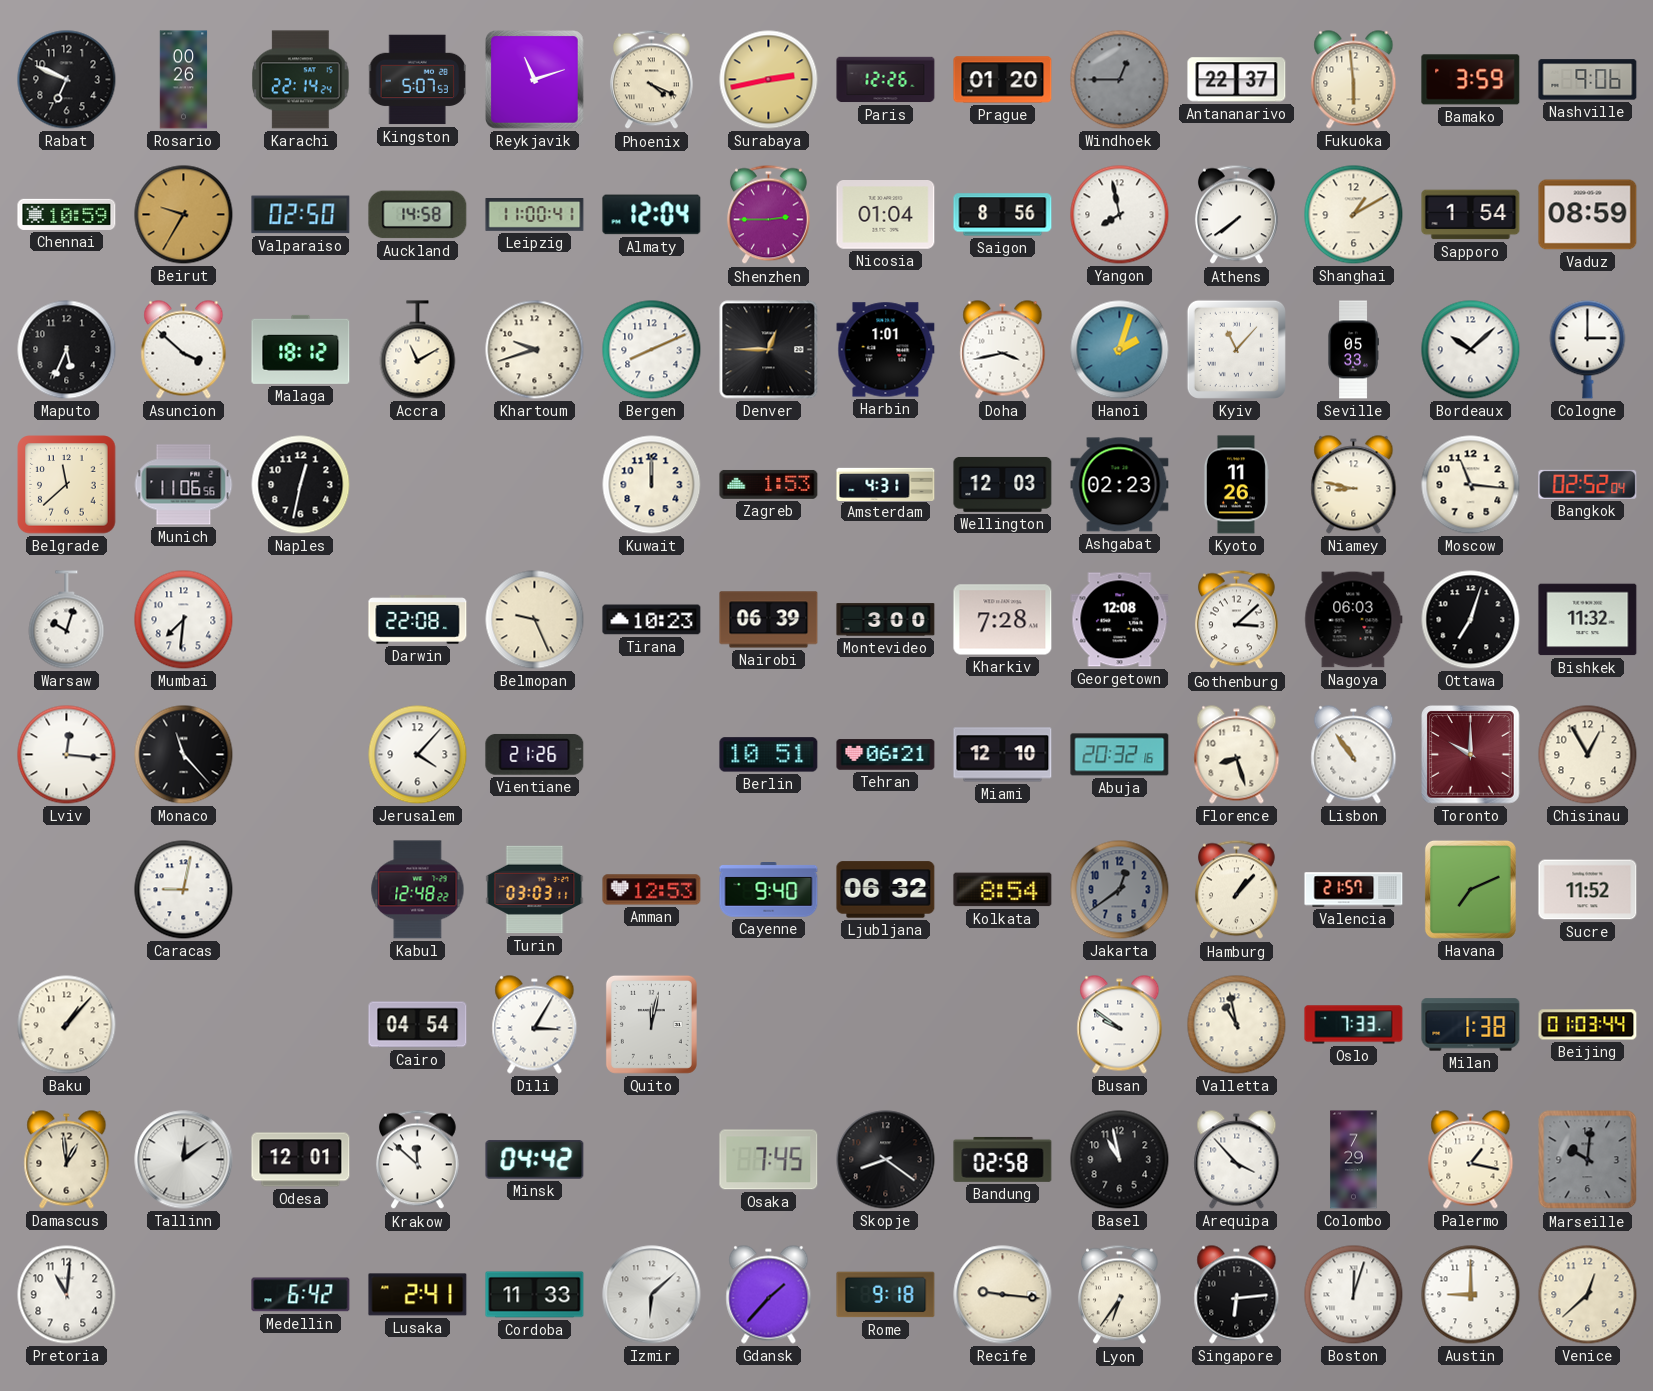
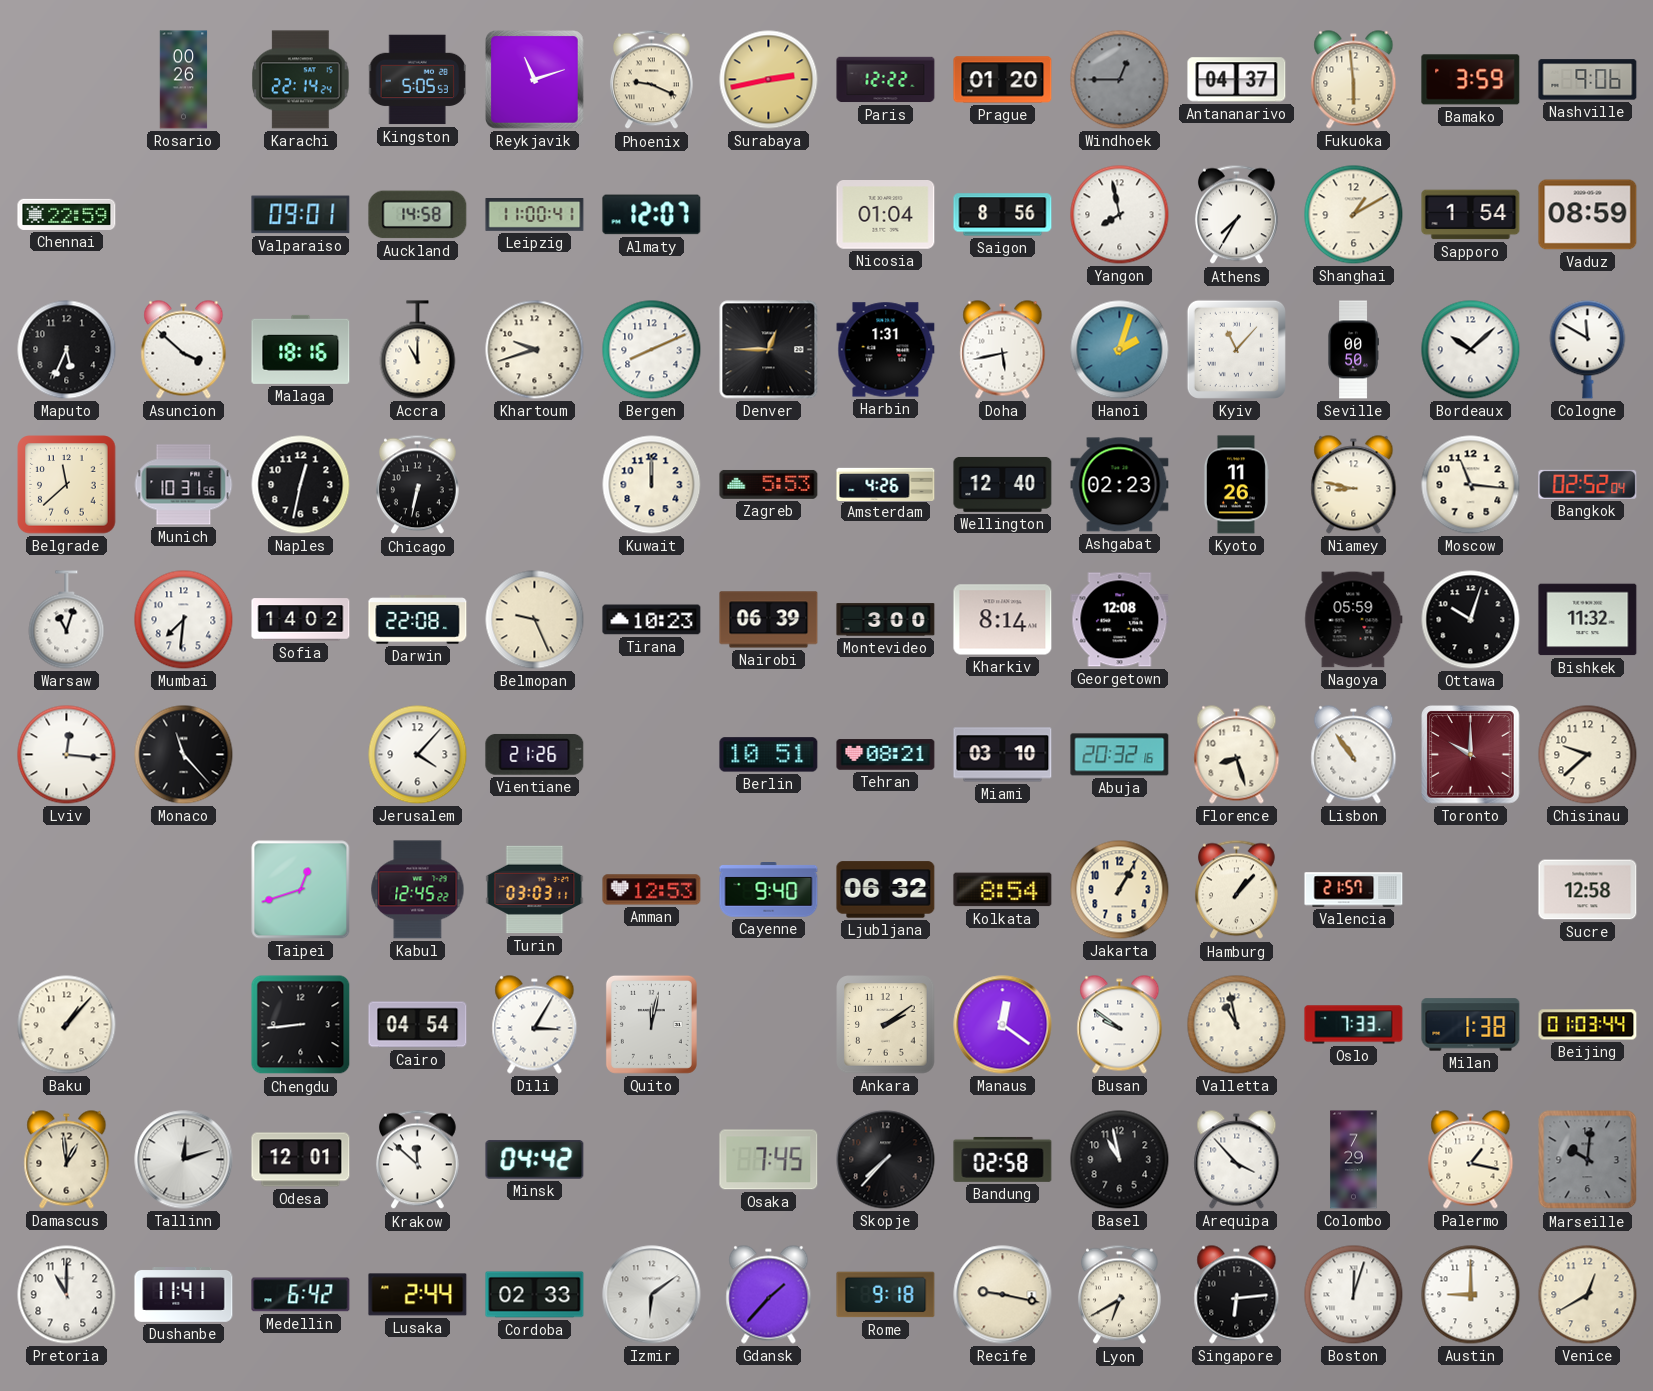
Rabat: 6:49 -> none (67, 80)
Kingston: 5:07 -> 5:05 (417, 80)
Phoenix: 4:19 -> 9:19 (651, 80)
Paris: 12:26 -> 12:22 (886, 80)
Antananarivo: 22:37 -> 04:37 (1237, 80)
Chennai: 10:59 -> 22:59 (67, 214)
Beirut: 9:35 -> none (184, 215)
Valparaiso: 02:50 -> 09:01 (301, 215)
Almaty: 12:04 -> 12:07 (652, 215)
Shenzhen: 2:45 -> none (768, 215)
Athens: 7:39 -> 7:35 (1236, 215)
Malaga: 18:12 -> 18:16 (301, 349)
Accra: 11:10 -> 11:00 (418, 350)
Harbin: 1:01 -> 1:31 (886, 350)
Doha: 3:43 -> 5:43 (1003, 350)
Seville: 05:33 -> 00:50 (1353, 350)
Cologne: 3:00 -> 11:50 (1588, 350)
Munich: 11:06 -> 10:31 (184, 485)
Chicago: none -> 6:32 (417, 485)
Zagreb: 1:53 -> 5:53 (769, 484)
Amsterdam: 4:31 -> 4:26 (886, 484)
Wellington: 12:03 -> 12:40 (1003, 484)
Warsaw: 10:03 -> 11:03 (67, 620)
Sofia: none -> 14:02 (301, 620)
Kharkiv: 7:28 -> 8:14 (1003, 620)
Gothenburg: 3:08 -> none (1236, 620)
Nagoya: 06:03 -> 05:59 (1354, 620)
Ottawa: 7:03 -> 10:03 (1471, 620)
Tehran: 06:21 -> 08:21 (886, 755)
Miami: 12:10 -> 03:10 (1003, 755)
Chisinau: 12:55 -> 9:38 (1588, 755)
Caracas: 9:02 -> none (184, 890)
Taipei: none -> 12:42 (301, 890)
Kabul: 12:48 -> 12:45 (418, 890)
Jakarta: 12:39 -> 1:05 (1120, 890)
Jakarta dial: grey -> cream (1120, 890)
Havana: 7:11 -> none (1470, 889)
Sucre: 11:52 -> 12:58 (1588, 890)
Chengdu: none -> 8:44 (301, 1025)
Ankara: none -> 2:09 (886, 1025)
Manaus: none -> 12:21 (1003, 1025)
Tallinn: 12:09 -> 12:12 (184, 1160)
Skopje: 8:21 -> 7:37 (886, 1160)
Pretoria: 11:01 -> 11:00 (67, 1295)
Dushanbe: none -> 11:41 (184, 1295)
Lusaka: 2:41 -> 2:44 (418, 1295)
Cordoba: 11:33 -> 02:33 (535, 1295)
Izmir: 6:08 -> 6:09 (652, 1295)
Recife: 9:16 -> 9:17 (1003, 1295)
Lyon: 6:36 -> 6:40 (1119, 1295)
Venice: 12:38 -> 12:40 (1588, 1295)
